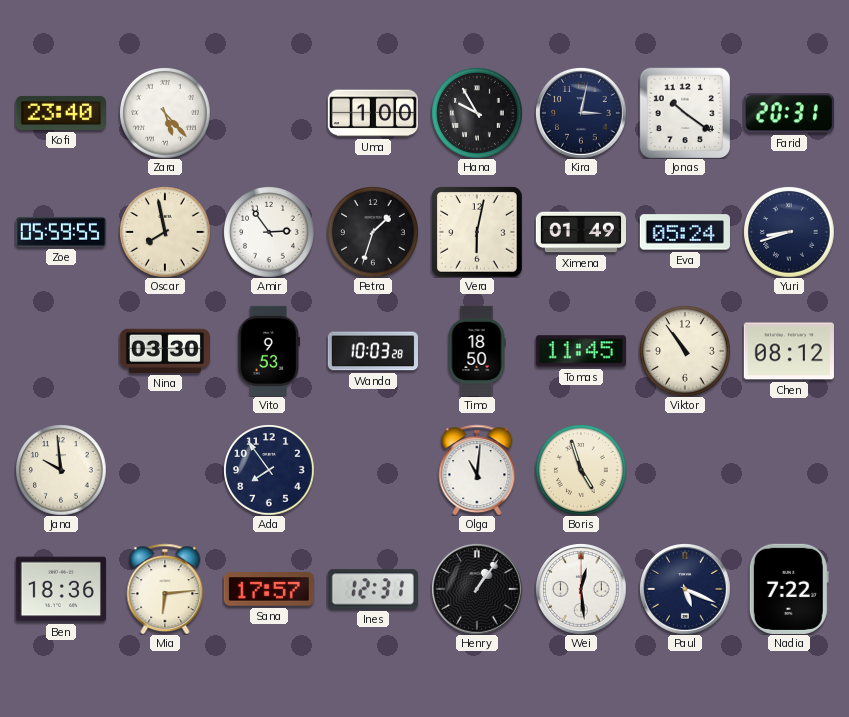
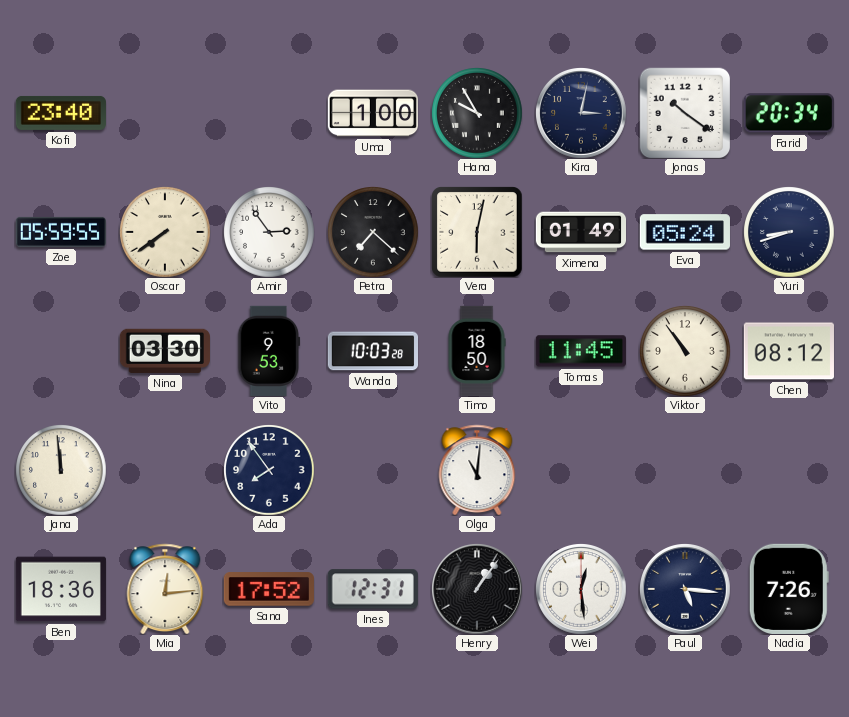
Zara: 5:23 -> none (165, 113)
Farid: 20:31 -> 20:34 (789, 113)
Oscar: 7:58 -> 7:39 (165, 232)
Petra: 1:33 -> 7:22 (373, 232)
Jana: 9:59 -> 11:59 (61, 470)
Boris: 4:57 -> none (581, 470)
Mia: 6:14 -> 12:14 (165, 589)
Sana: 17:57 -> 17:52 (269, 589)
Paul: 5:19 -> 5:16 (685, 589)
Nadia: 7:22 -> 7:26 (789, 589)
